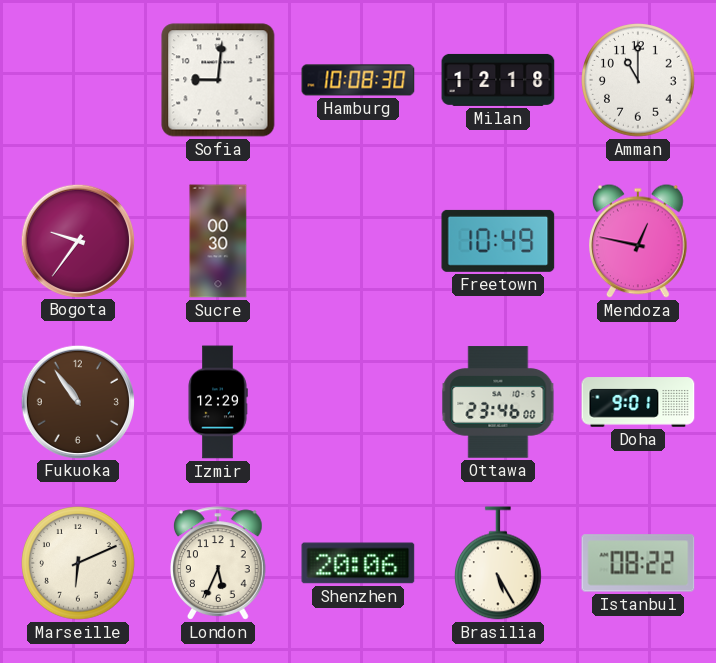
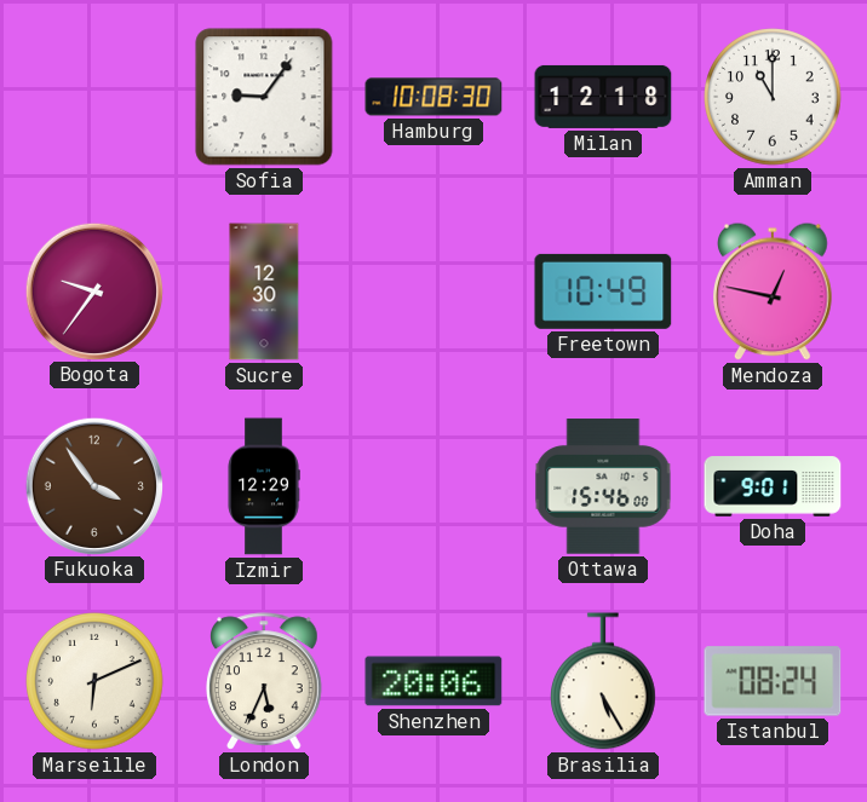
Sofia: 9:01 -> 9:06 (264, 97)
Sucre: 00:30 -> 12:30 (264, 292)
Fukuoka: 10:54 -> 3:54 (93, 485)
Ottawa: 23:46 -> 15:46 (603, 486)
Istanbul: 08:22 -> 08:24 (773, 681)
